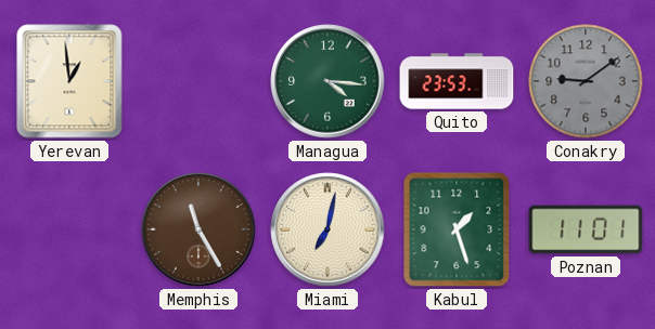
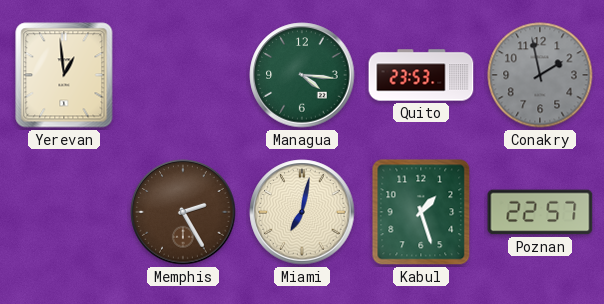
Conakry: 9:09 -> 1:58 (540, 75)
Memphis: 11:25 -> 2:25 (183, 212)
Poznan: 11:01 -> 22:57 (540, 212)
